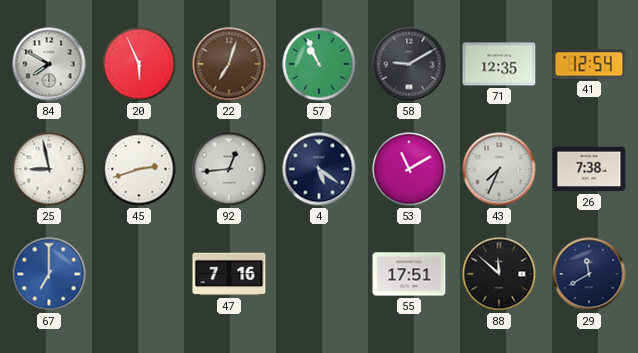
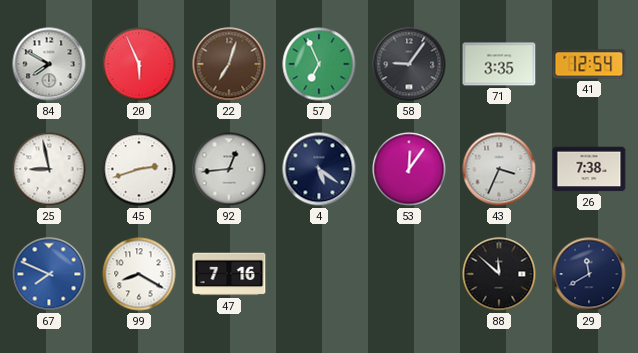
57: 10:56 -> 6:56 (319, 64)
58: 9:10 -> 9:06 (409, 64)
71: 12:35 -> 3:35 (499, 64)
53: 11:10 -> 12:06 (409, 169)
43: 7:34 -> 3:34 (499, 169)
67: 7:00 -> 7:49 (49, 274)
99: none -> 8:20 (139, 274)
55: 17:51 -> none (409, 274)
